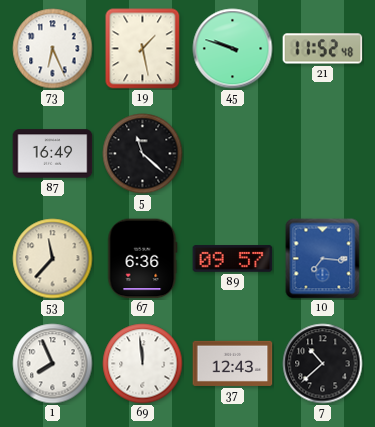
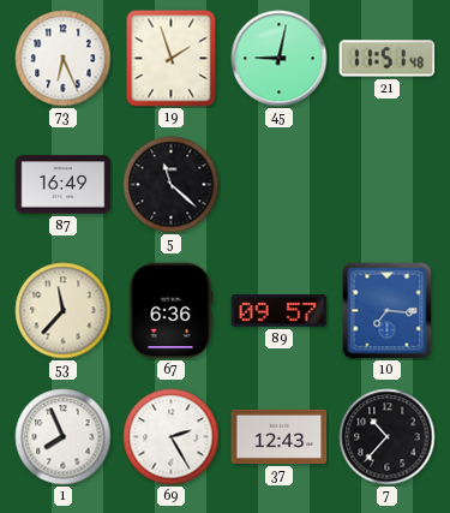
19: 1:28 -> 1:57 (172, 59)
45: 9:48 -> 9:02 (280, 59)
21: 11:52 -> 11:51 (388, 59)
69: 11:59 -> 2:25 (172, 437)
7: 10:38 -> 10:37 (388, 437)
